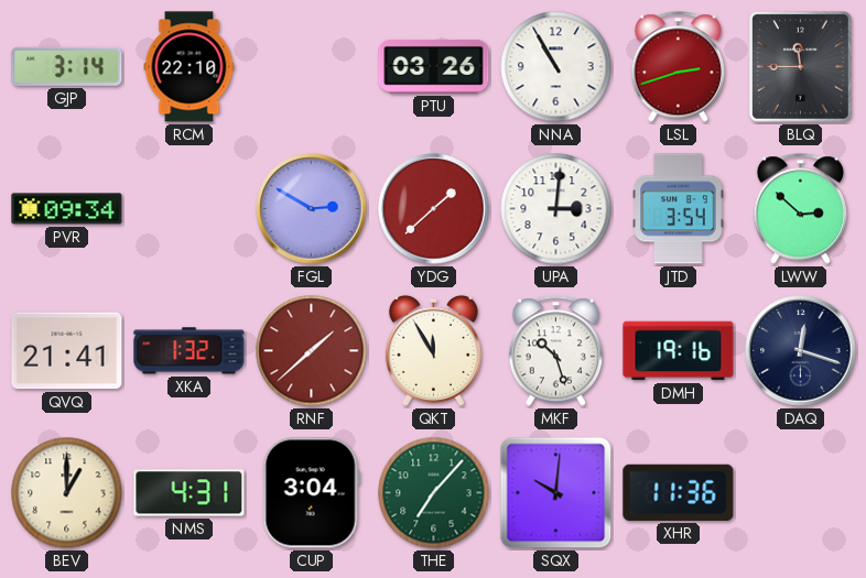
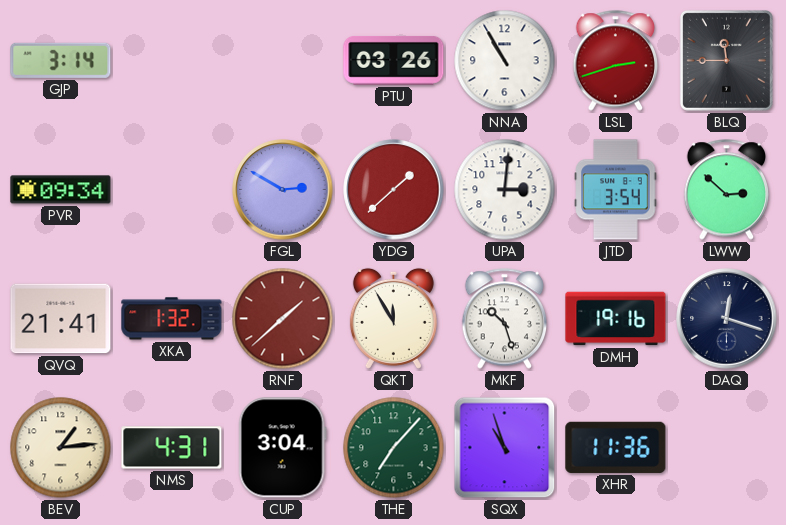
RCM: 22:10 -> none (190, 67)
BEV: 1:00 -> 1:14 (61, 448)
SQX: 10:01 -> 10:57 (505, 448)
